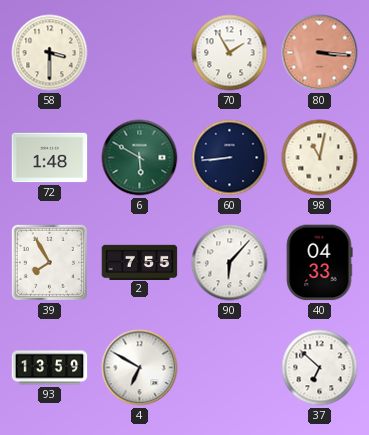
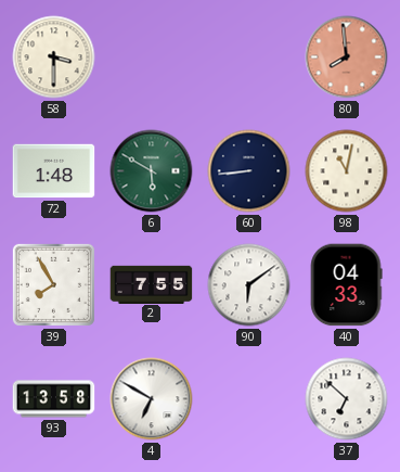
70: 1:55 -> none (230, 53)
80: 3:16 -> 7:59 (347, 58)
90: 6:07 -> 6:09 (249, 285)
93: 13:59 -> 13:58 (54, 399)
